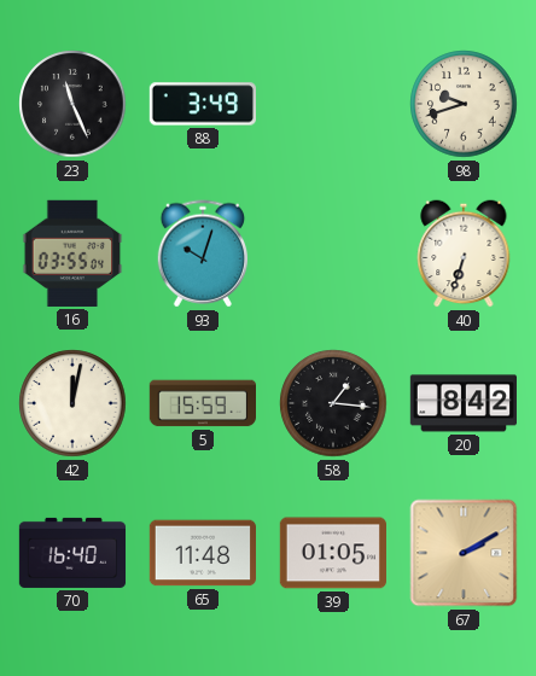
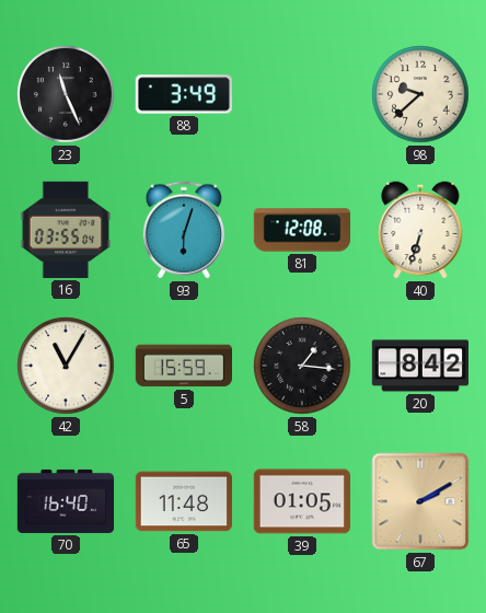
98: 9:42 -> 9:38 (420, 94)
93: 10:03 -> 6:03 (183, 230)
81: none -> 12:08 (302, 230)
42: 12:02 -> 11:05 (66, 366)
